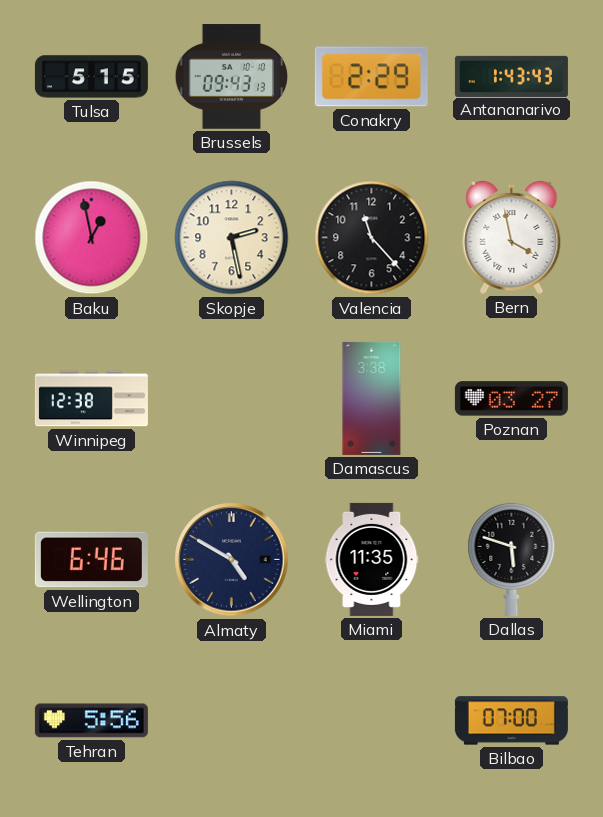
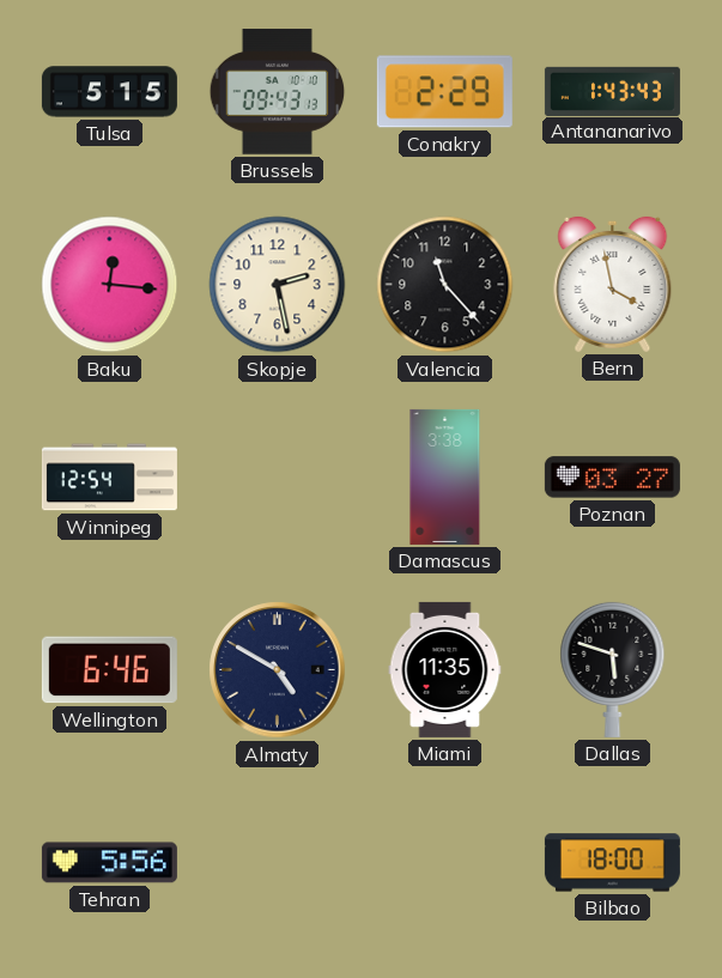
Baku: 12:58 -> 12:16 (110, 285)
Winnipeg: 12:38 -> 12:54 (109, 478)
Bilbao: 07:00 -> 18:00 (612, 863)
